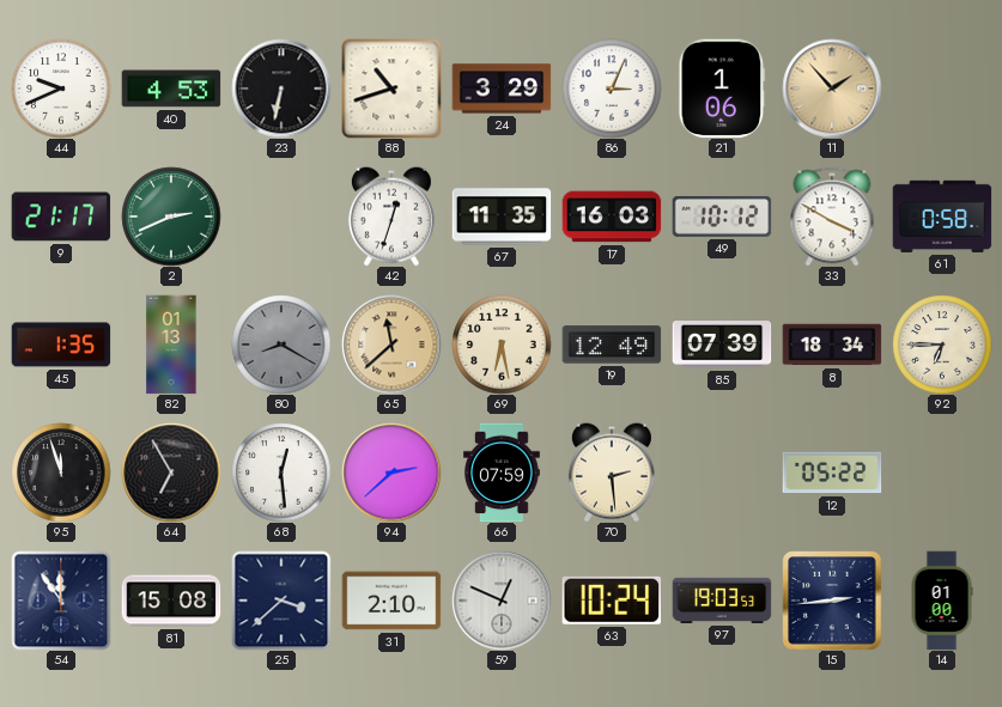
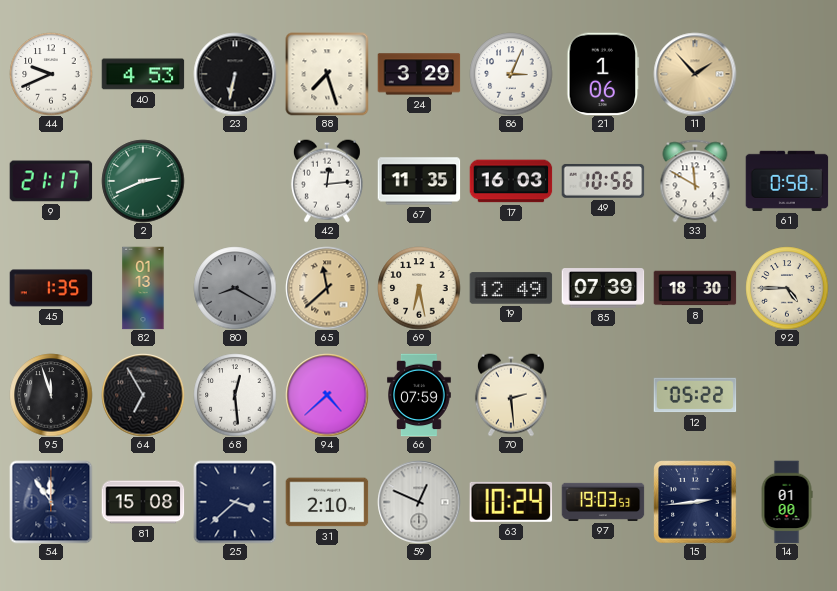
88: 10:42 -> 7:27 (327, 74)
42: 12:33 -> 12:14 (327, 181)
49: 10:12 -> 10:56 (603, 181)
33: 3:50 -> 11:50 (695, 181)
8: 18:34 -> 18:30 (695, 288)
92: 6:45 -> 4:45 (787, 288)
94: 2:38 -> 4:38 (327, 395)
